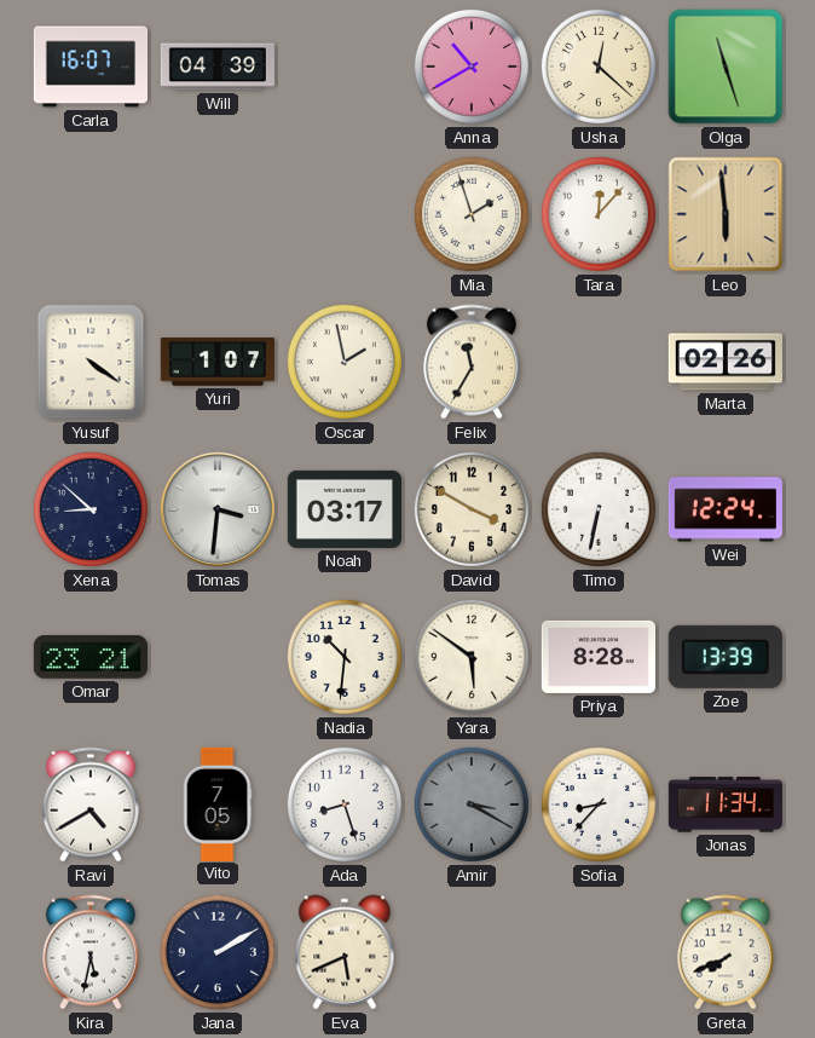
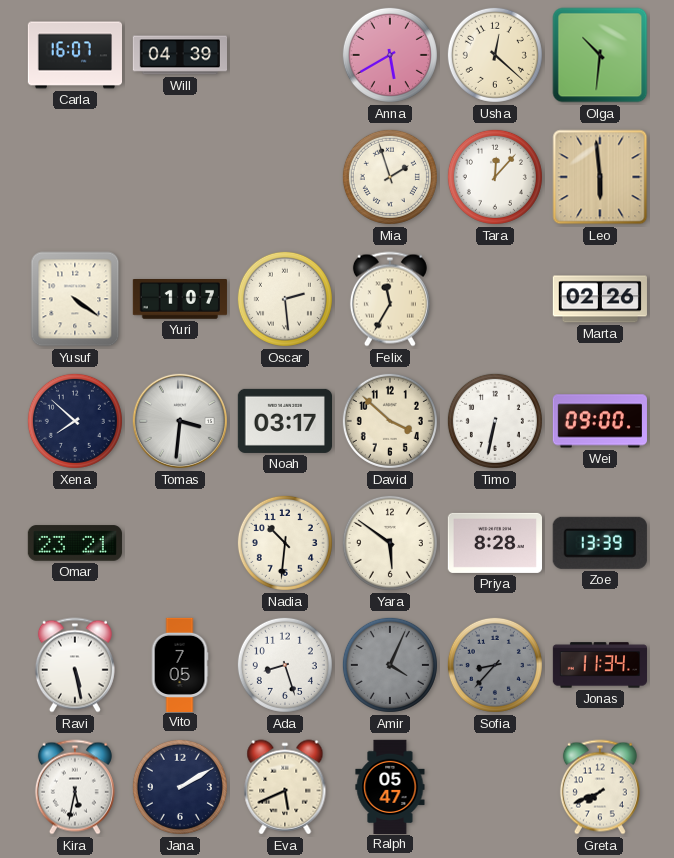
Anna: 10:40 -> 5:40 (390, 55)
Olga: 11:27 -> 10:31 (600, 55)
Oscar: 1:58 -> 2:29 (285, 299)
Xena: 8:52 -> 7:52 (75, 421)
David: 3:50 -> 3:52 (390, 421)
Wei: 12:24 -> 09:00 (600, 421)
Ravi: 4:40 -> 5:28 (75, 665)
Amir: 3:20 -> 4:04 (390, 665)
Sofia dial: white -> grey (495, 665)
Ralph: none -> 05:47 (390, 786)
